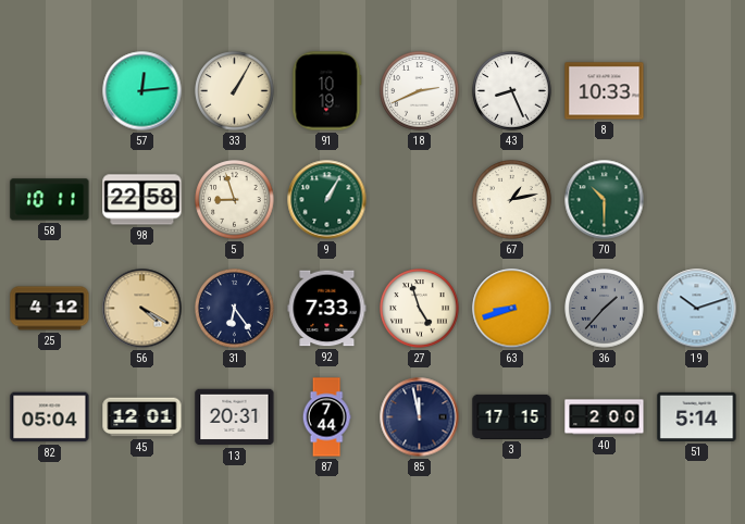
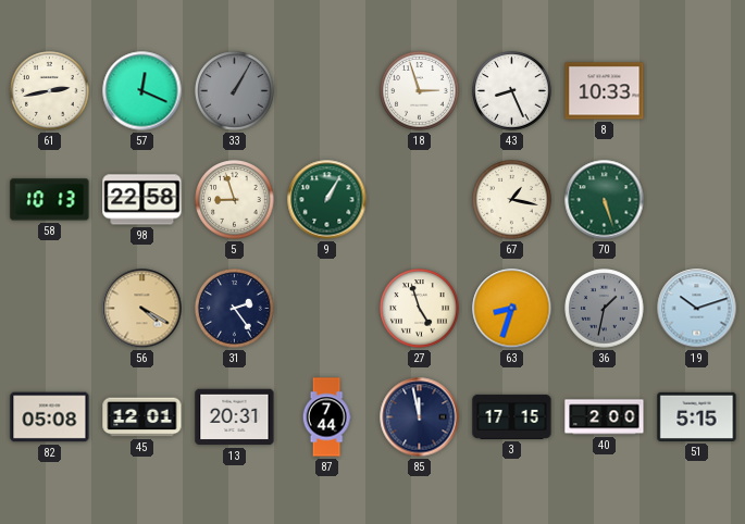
61: none -> 2:43 (50, 91)
57: 12:14 -> 12:19 (142, 91)
33 dial: cream -> grey (235, 91)
91: 10:19 -> none (326, 91)
18: 2:41 -> 2:57 (420, 91)
58: 10:11 -> 10:13 (50, 200)
67: 1:13 -> 1:17 (512, 200)
70: 10:30 -> 5:27 (605, 200)
25: 4:12 -> none (50, 309)
31: 6:24 -> 2:24 (235, 309)
92: 7:33 -> none (327, 309)
63: 8:42 -> 8:33 (512, 309)
36: 1:37 -> 1:32 (605, 309)
82: 05:04 -> 05:08 (50, 417)
51: 5:14 -> 5:15 (697, 416)
